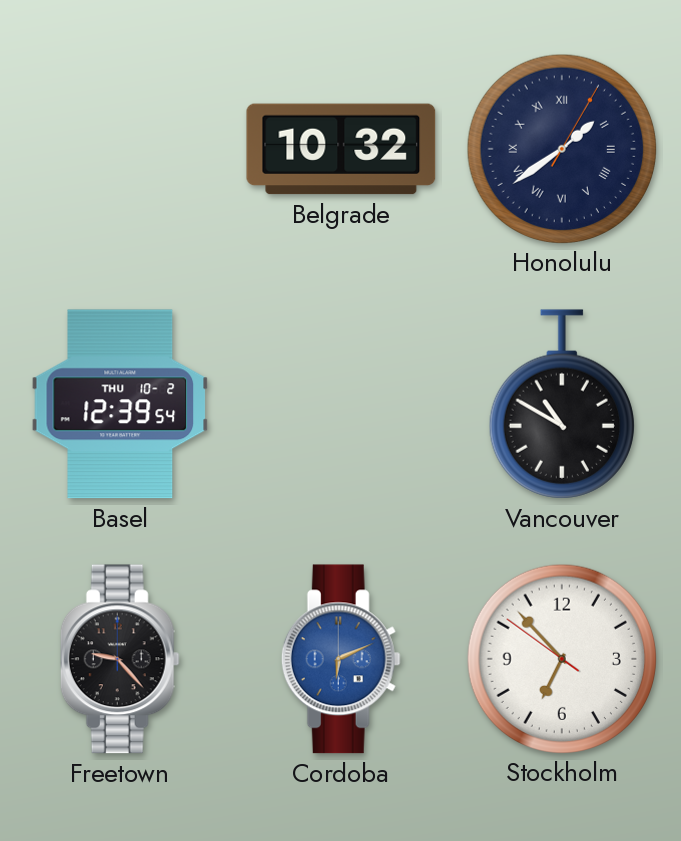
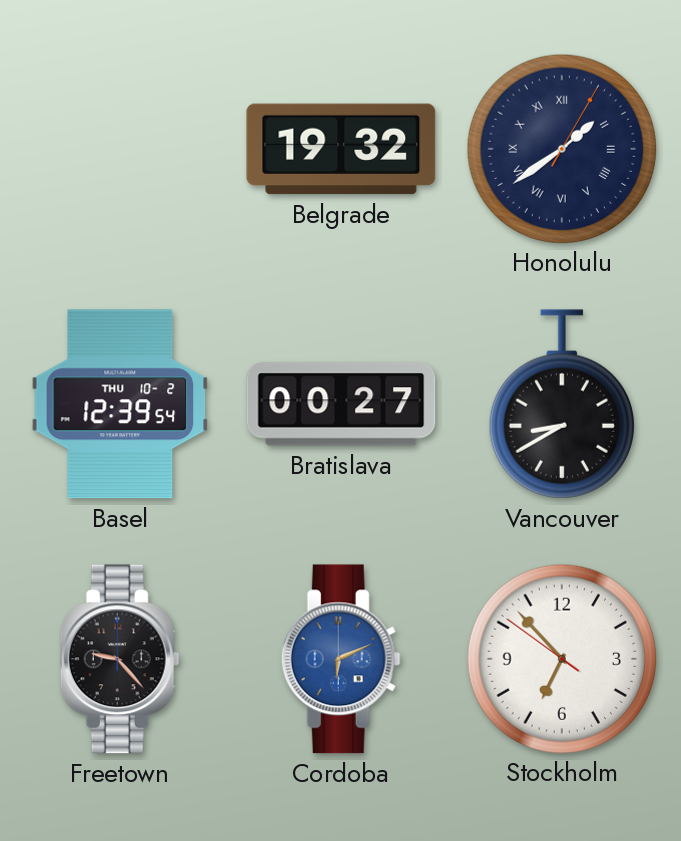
Belgrade: 10:32 -> 19:32 (341, 149)
Bratislava: none -> 00:27 (341, 404)
Vancouver: 10:50 -> 8:40 (562, 404)
